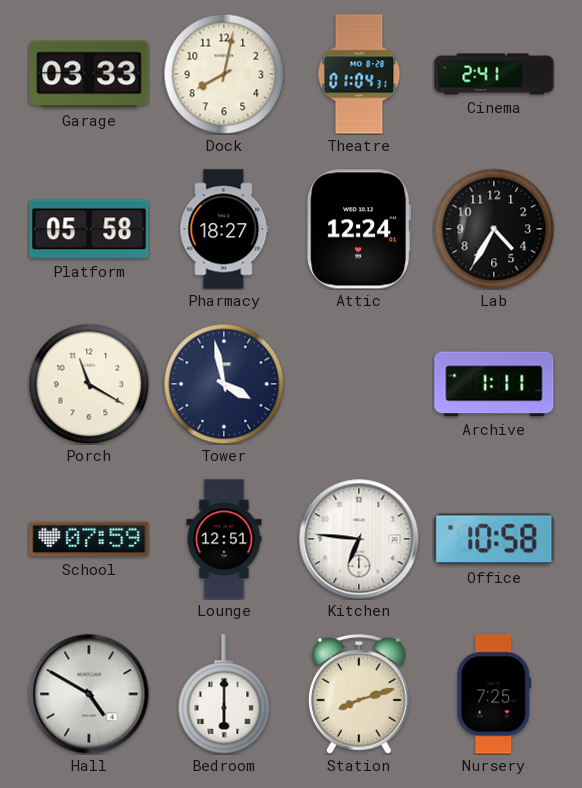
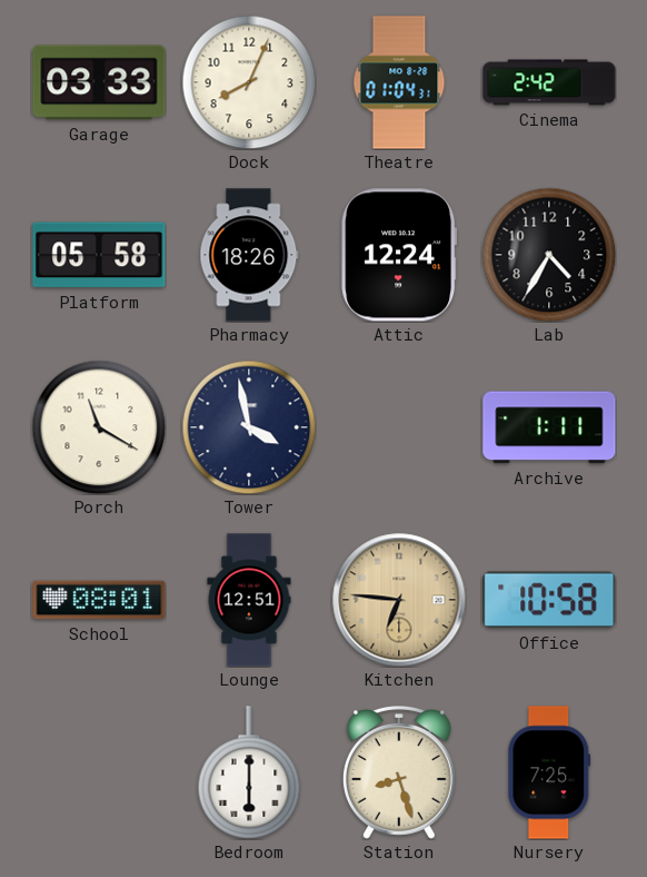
Dock: 8:02 -> 8:04 (249, 82)
Cinema: 2:41 -> 2:42 (549, 82)
Pharmacy: 18:27 -> 18:26 (249, 255)
School: 07:59 -> 08:01 (99, 600)
Kitchen dial: white -> champagne (399, 600)
Hall: 4:50 -> none (89, 694)
Station: 8:12 -> 8:27 (399, 772)
